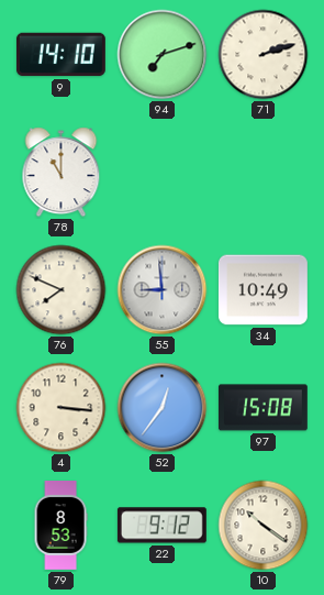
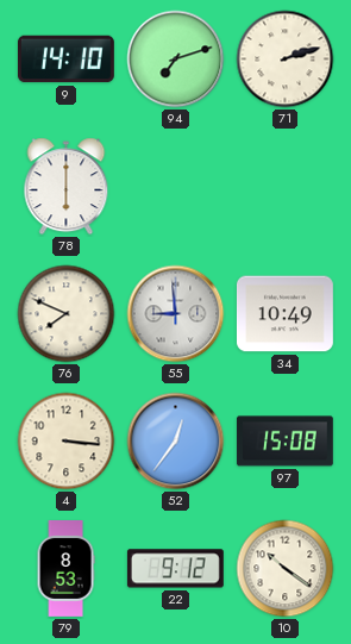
78: 11:00 -> 6:00 (67, 187)
